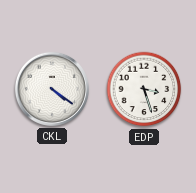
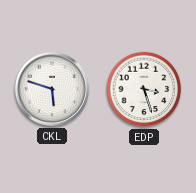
CKL: 4:21 -> 5:48 (52, 89)
